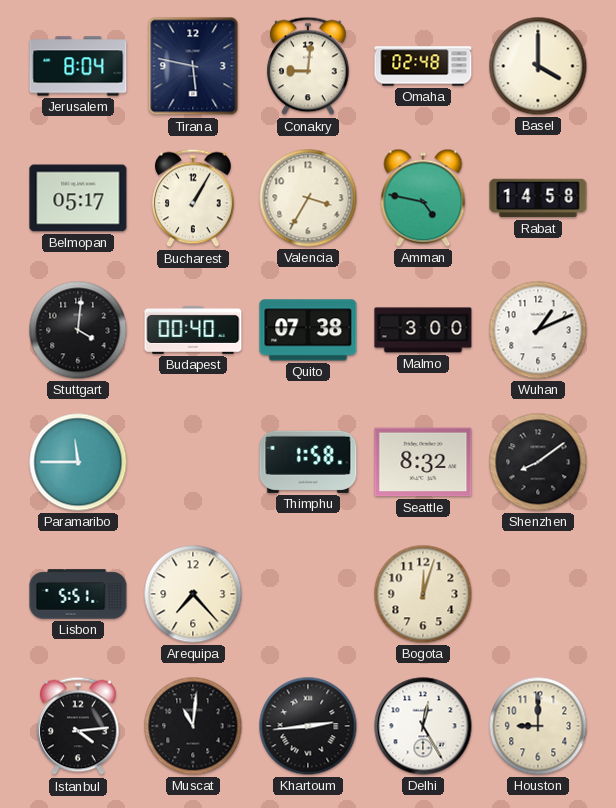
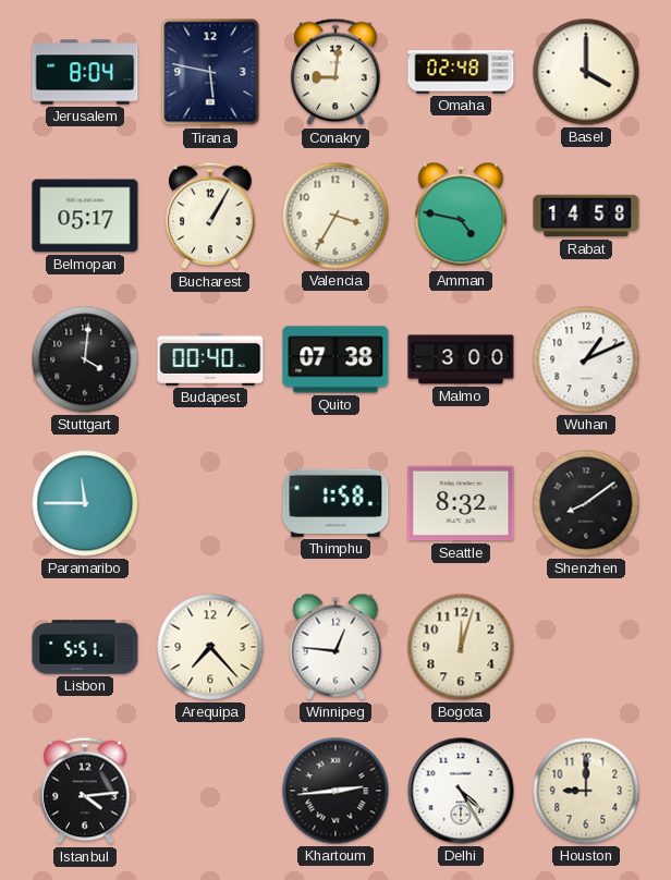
Winnipeg: none -> 12:46 (335, 647)
Muscat: 11:01 -> none (193, 726)
Delhi: 12:25 -> 4:25 (461, 791)
